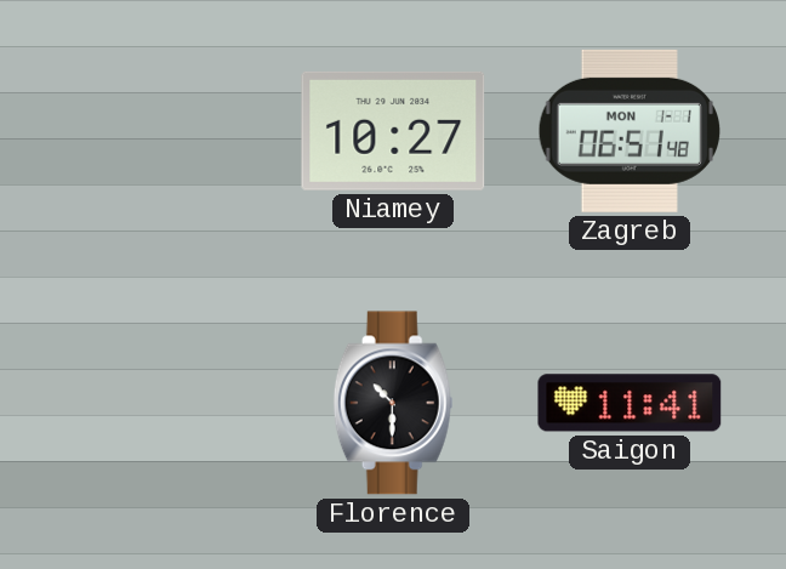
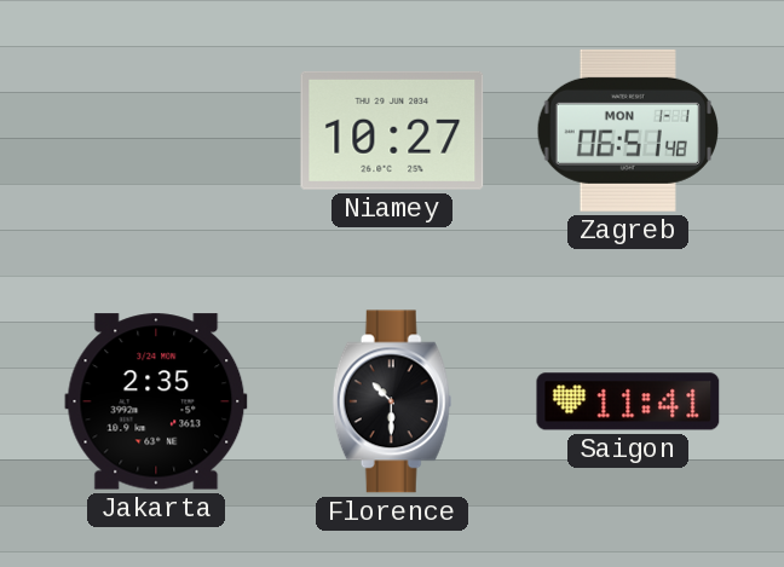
Jakarta: none -> 2:35 (156, 401)
